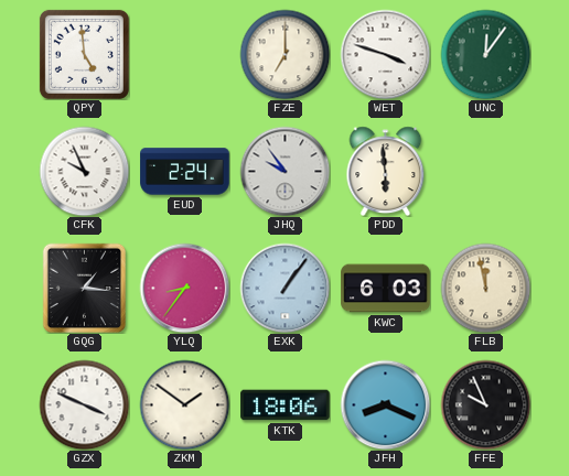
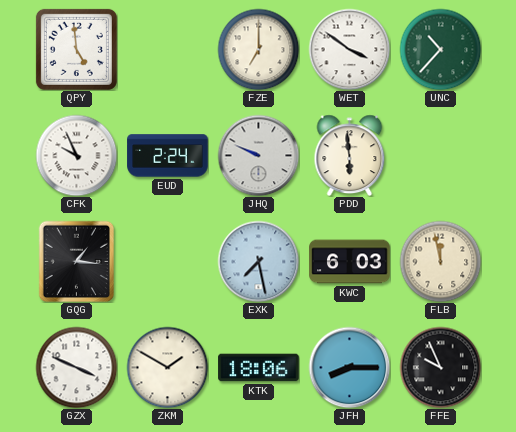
WET: 3:48 -> 3:51 (349, 49)
UNC: 12:06 -> 10:37 (440, 49)
JHQ: 9:54 -> 9:49 (258, 155)
YLQ: 8:36 -> none (184, 288)
EXK: 1:06 -> 7:28 (258, 261)
ZKM: 1:51 -> 1:50 (167, 367)
JFH: 8:19 -> 8:15 (349, 367)
